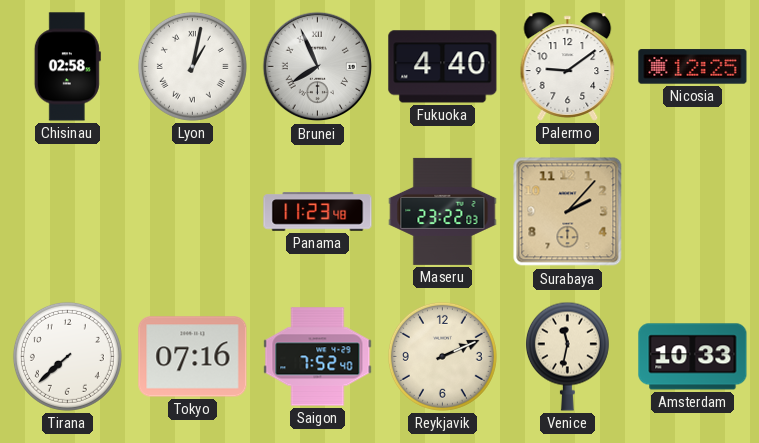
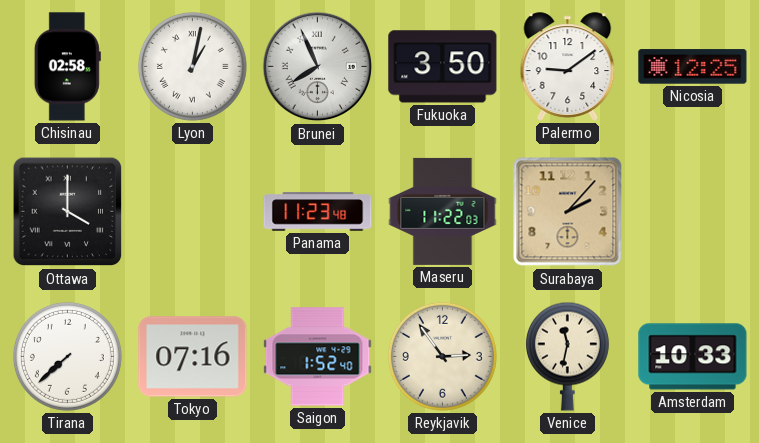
Fukuoka: 4:40 -> 3:50 (443, 67)
Ottawa: none -> 4:00 (68, 212)
Maseru: 23:22 -> 11:22 (443, 211)
Saigon: 7:52 -> 1:52 (318, 357)
Reykjavik: 2:11 -> 2:54 (442, 356)
